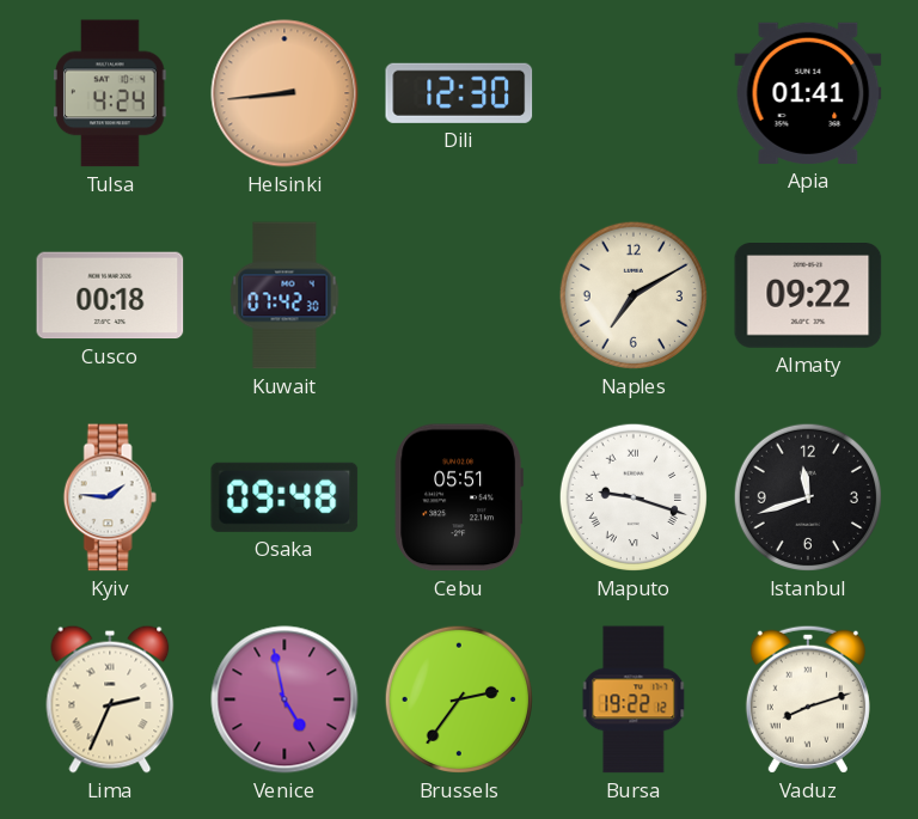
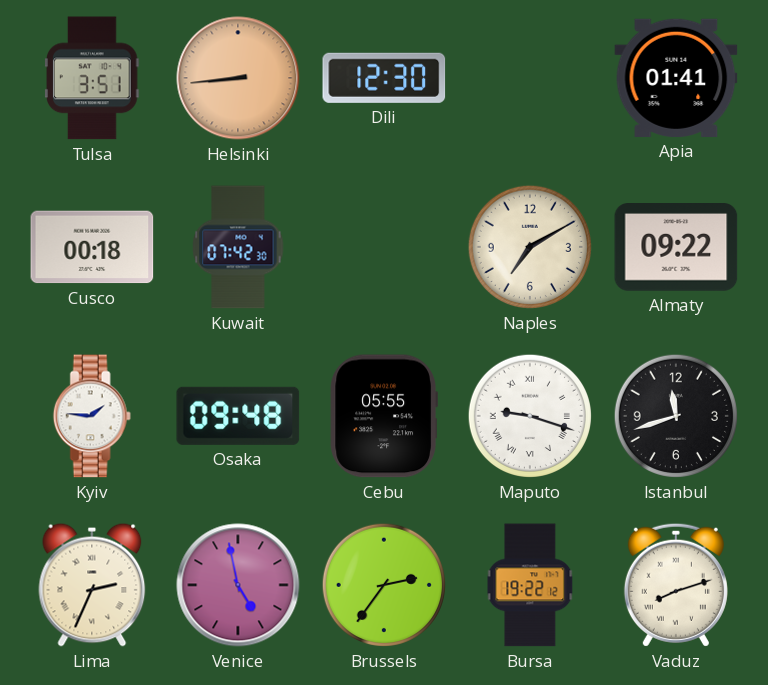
Tulsa: 4:24 -> 3:51 (92, 78)
Cebu: 05:51 -> 05:55 (384, 416)
